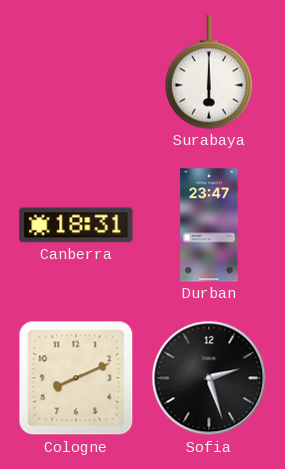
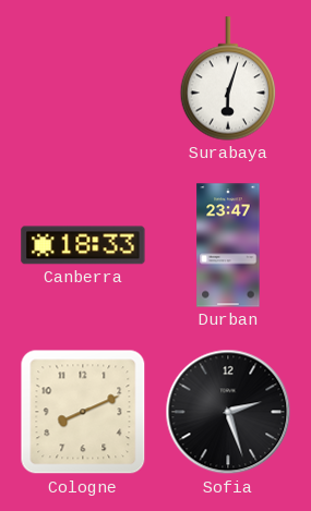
Surabaya: 6:00 -> 6:03 (228, 78)
Canberra: 18:31 -> 18:33 (83, 245)
